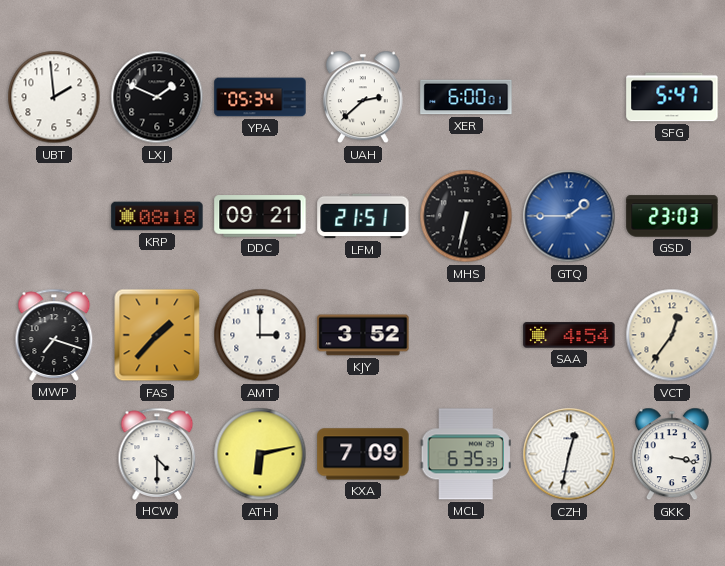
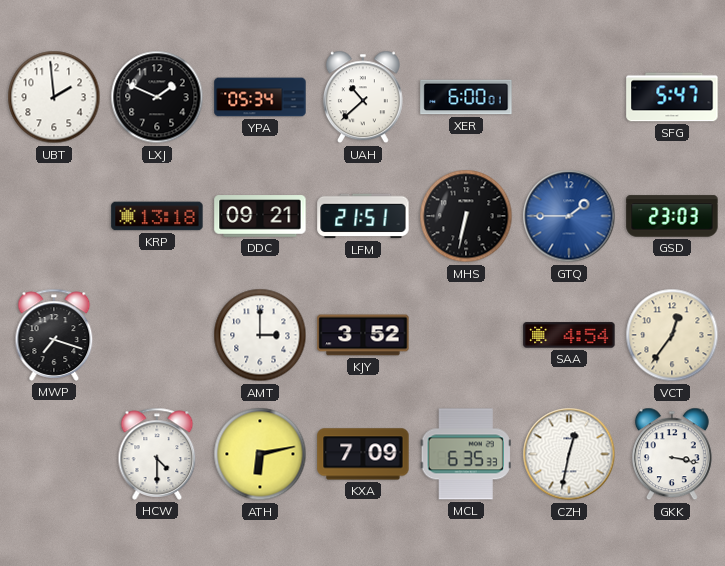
UAH: 2:38 -> 10:38 (363, 97)
KRP: 08:18 -> 13:18 (157, 216)
FAS: 1:37 -> none (157, 335)
